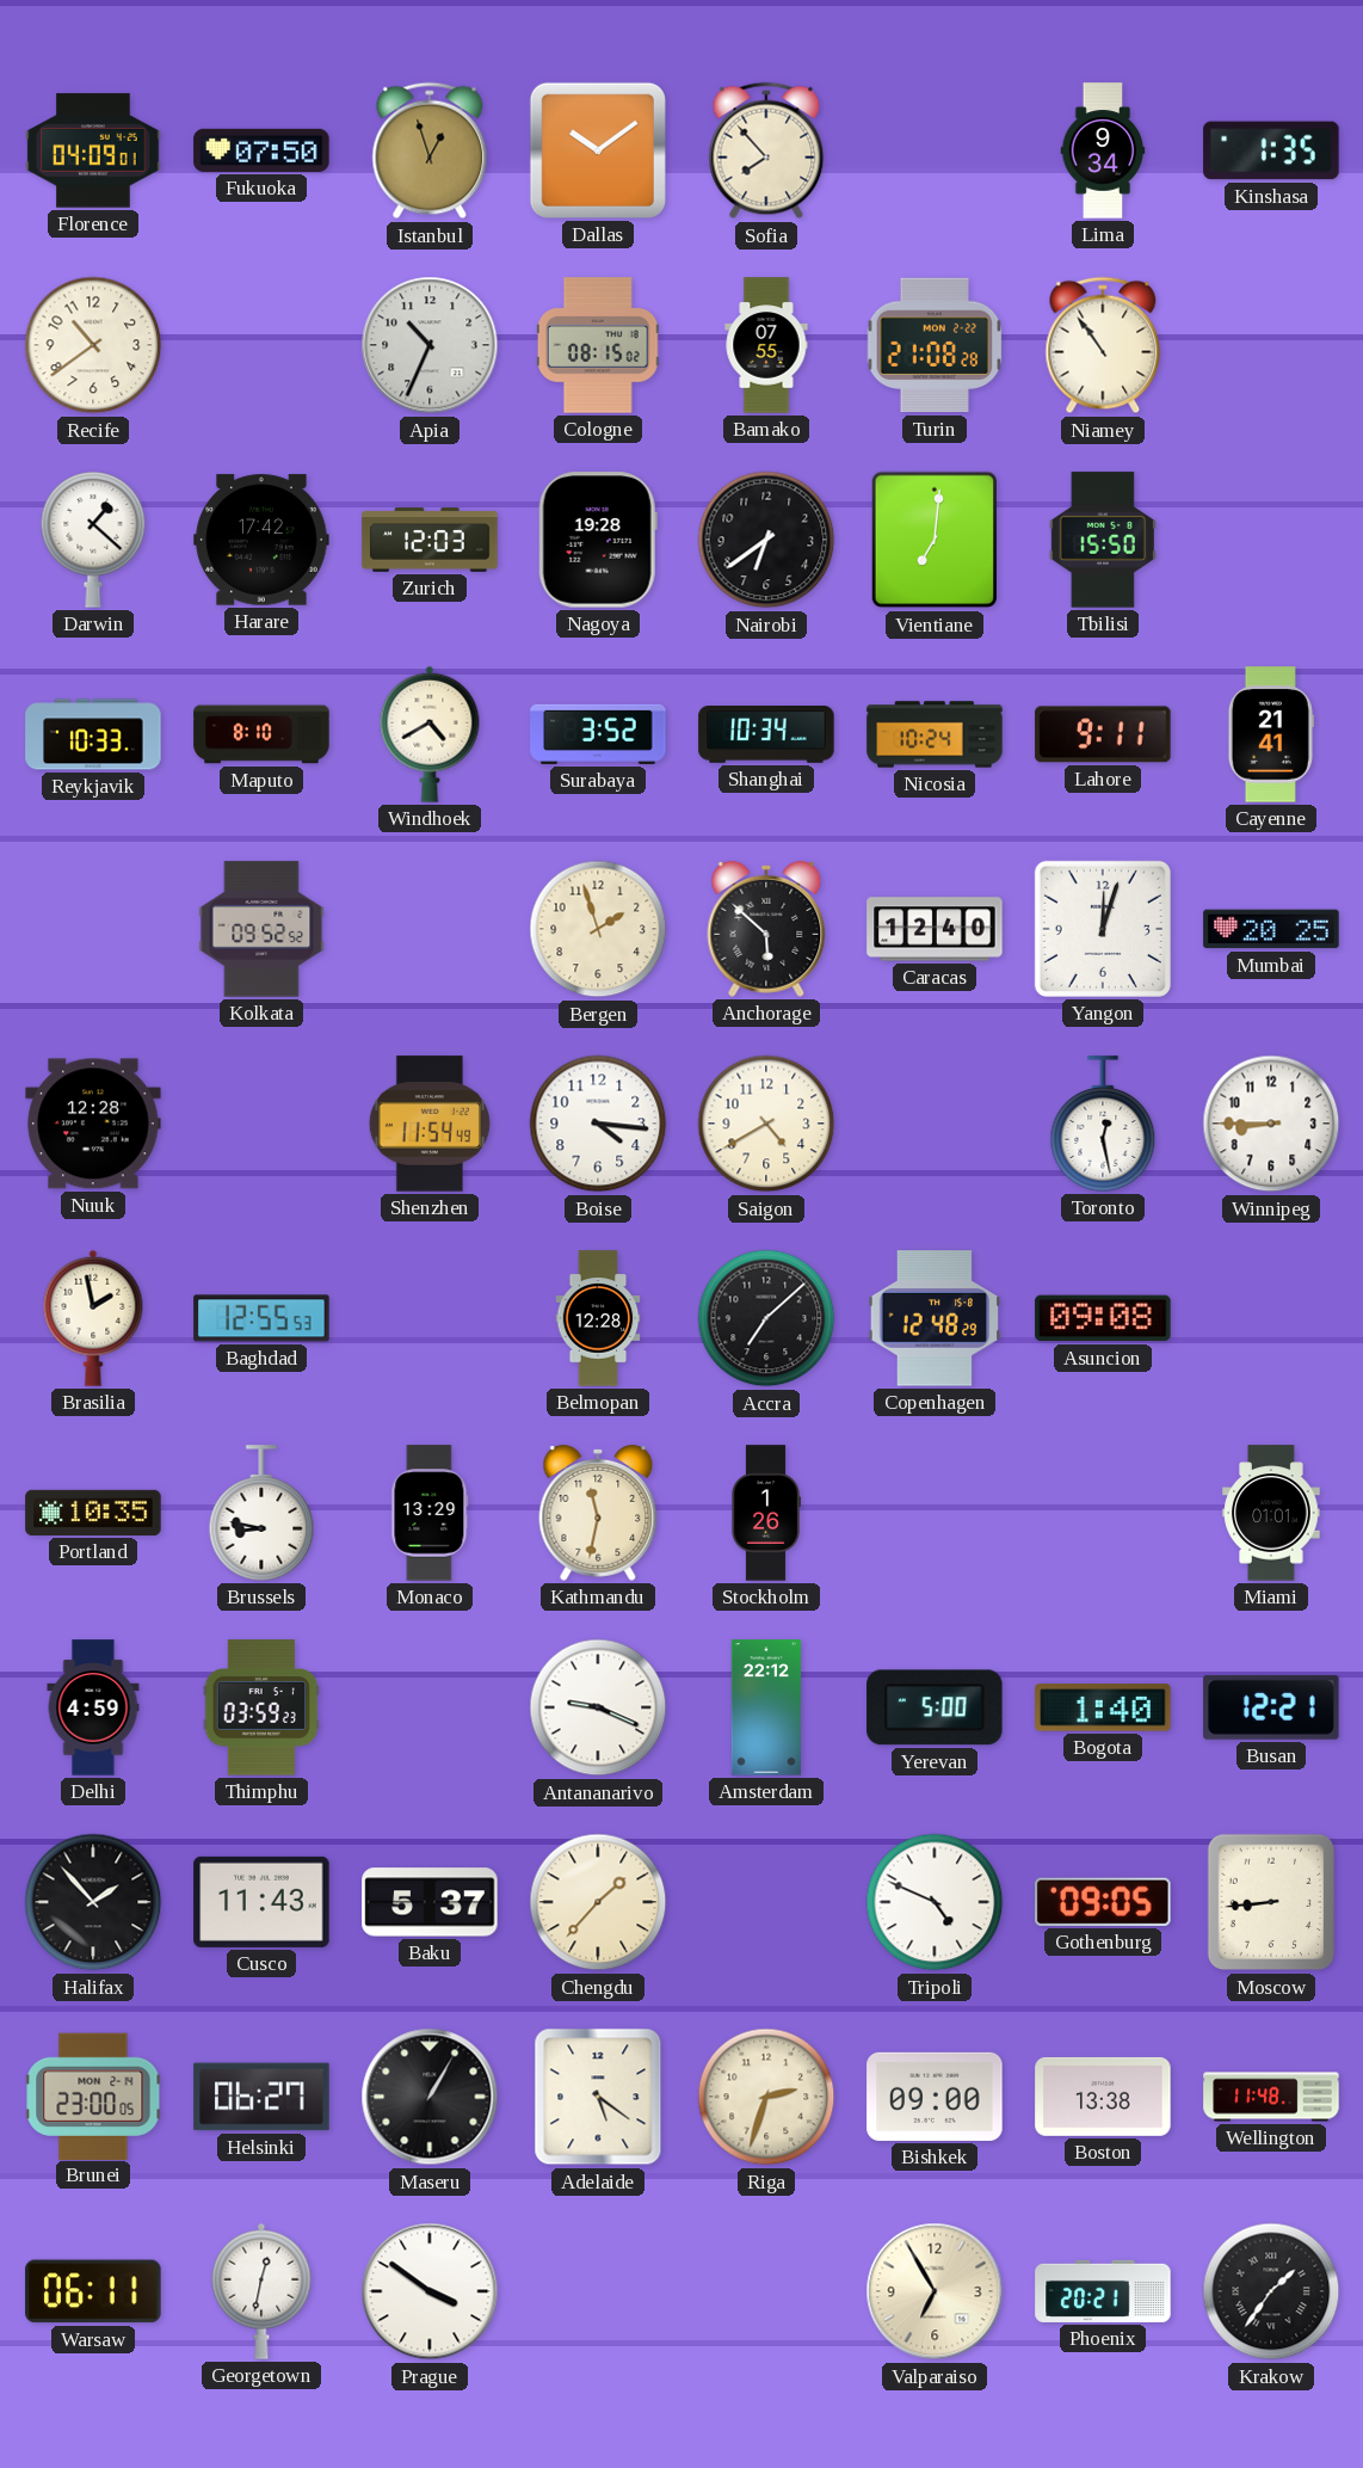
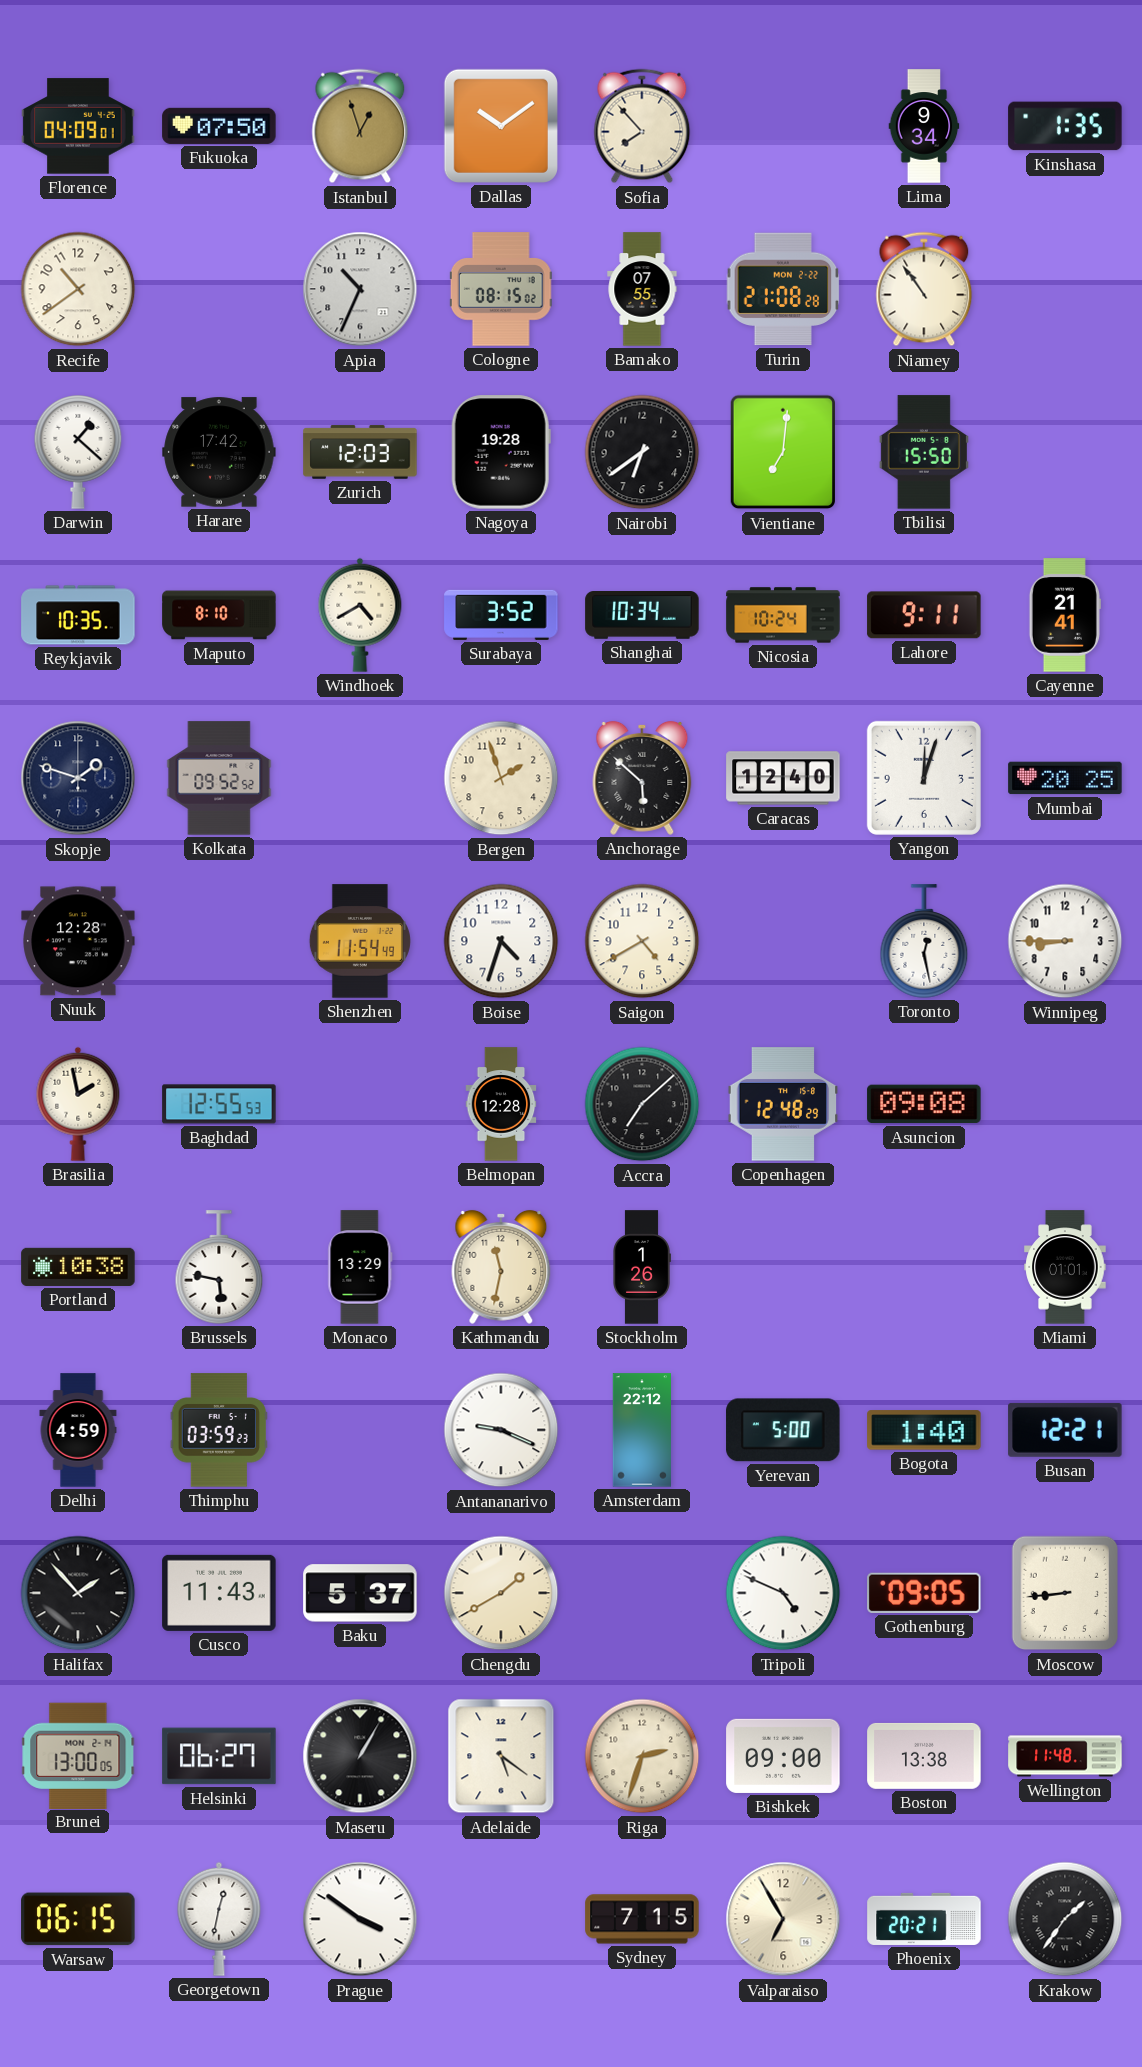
Reykjavik: 10:33 -> 10:35 (78, 615)
Skopje: none -> 1:48 (78, 778)
Boise: 4:16 -> 4:33 (501, 941)
Portland: 10:35 -> 10:38 (78, 1267)
Brussels: 8:47 -> 5:47 (219, 1267)
Chengdu: 1:37 -> 1:40 (501, 1593)
Brunei: 23:00 -> 13:00 (78, 1755)
Warsaw: 06:11 -> 06:15 (78, 1919)
Sydney: none -> 7:15 (642, 1919)
